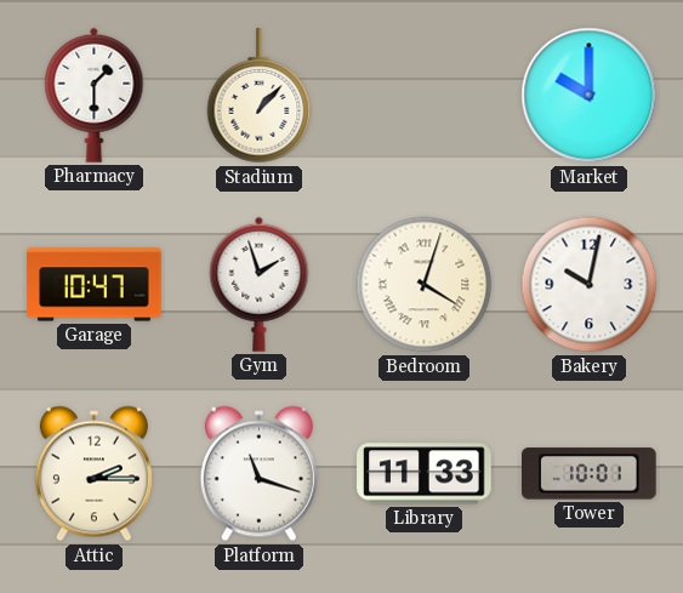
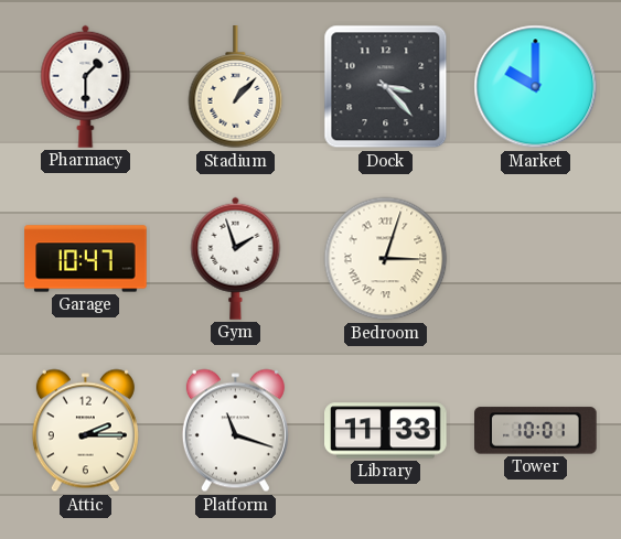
Dock: none -> 3:23 (386, 87)
Bedroom: 4:03 -> 3:03 (386, 259)
Bakery: 10:02 -> none (590, 285)
